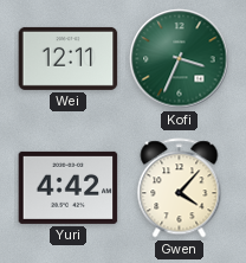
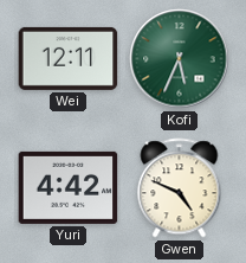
Kofi: 3:34 -> 5:34 (180, 59)
Gwen: 4:07 -> 4:49 (180, 188)
